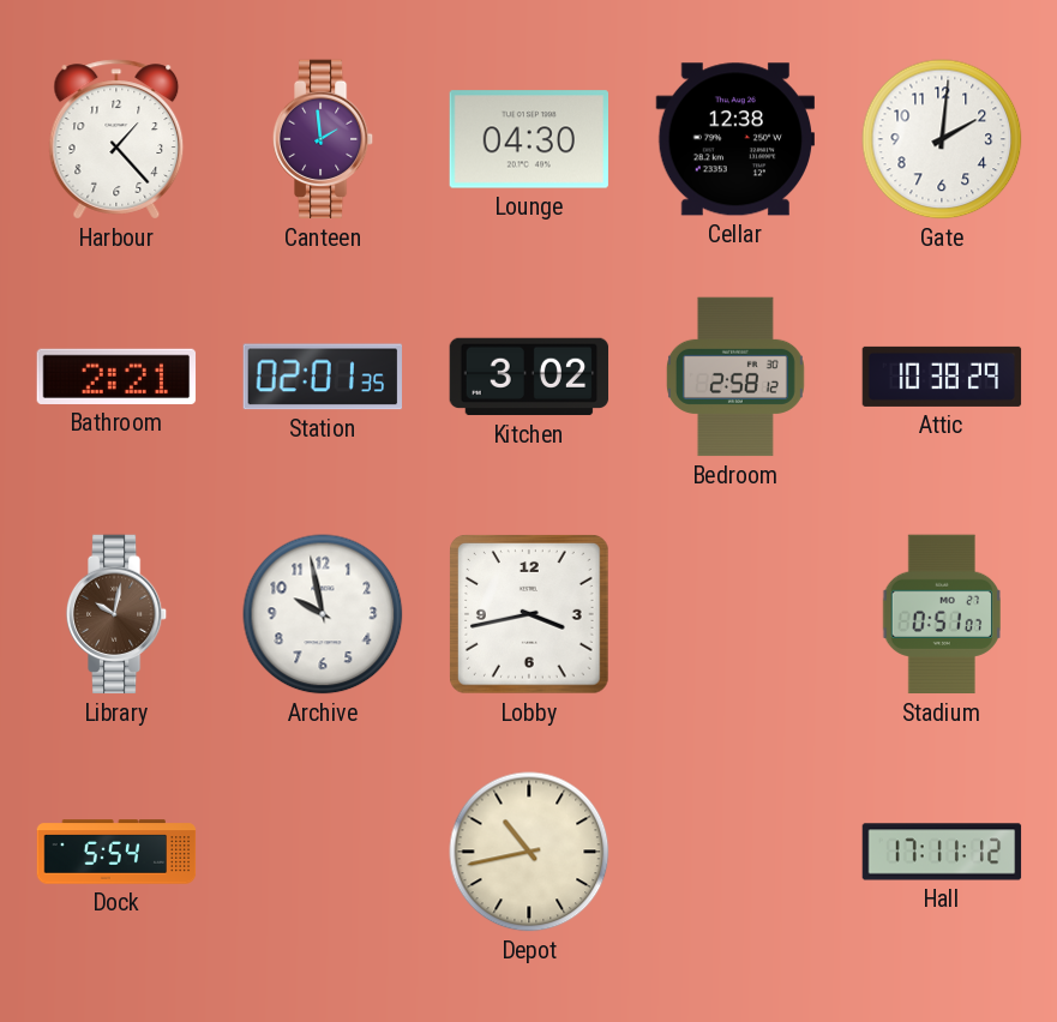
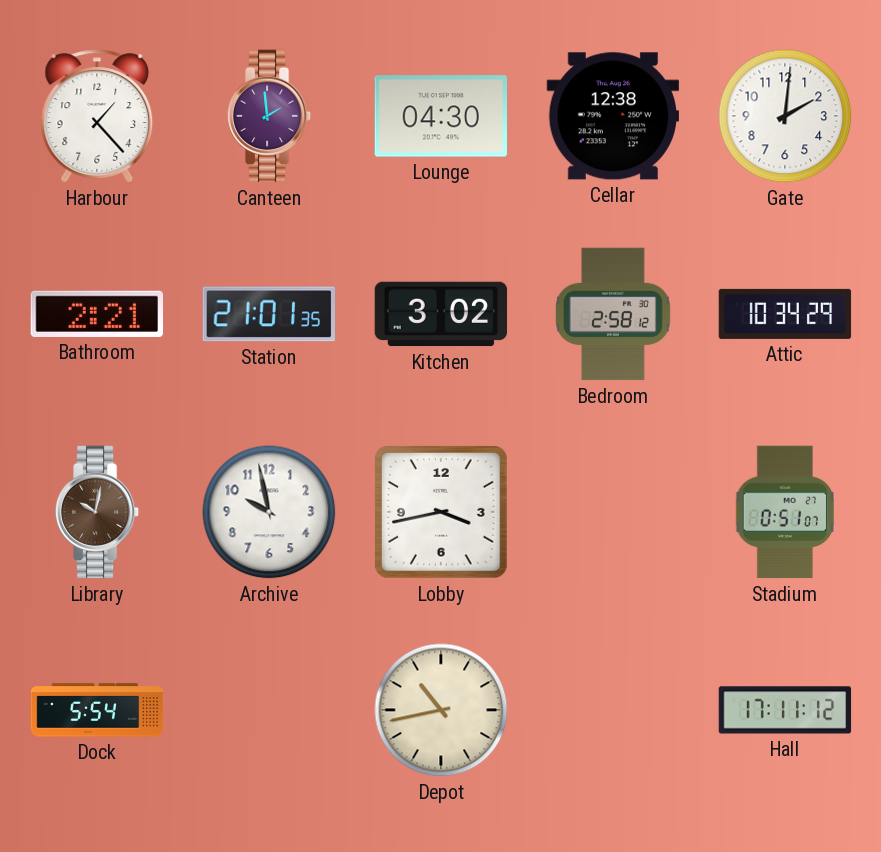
Station: 02:01 -> 21:01 (269, 314)
Attic: 10:38 -> 10:34 (785, 314)
